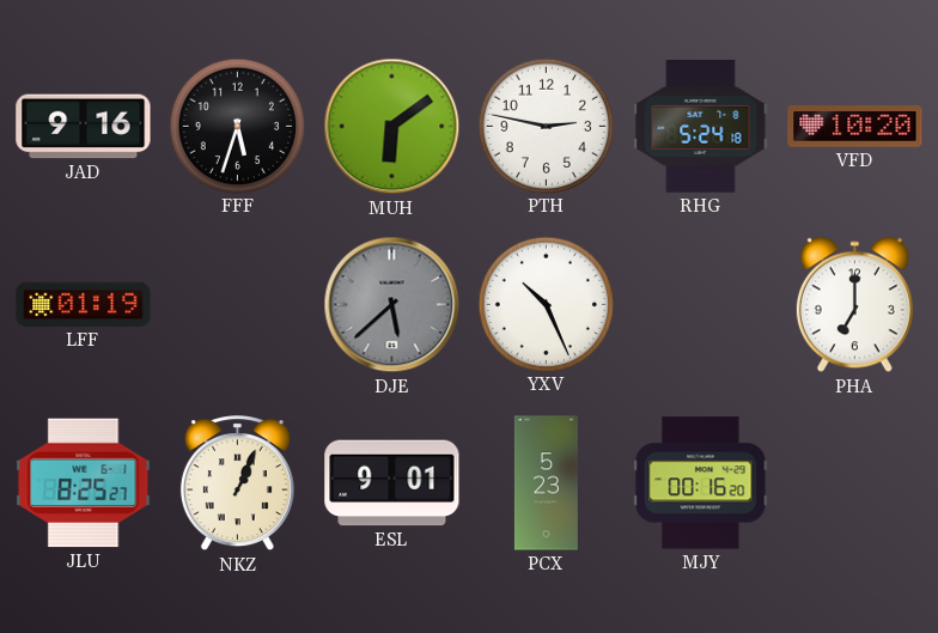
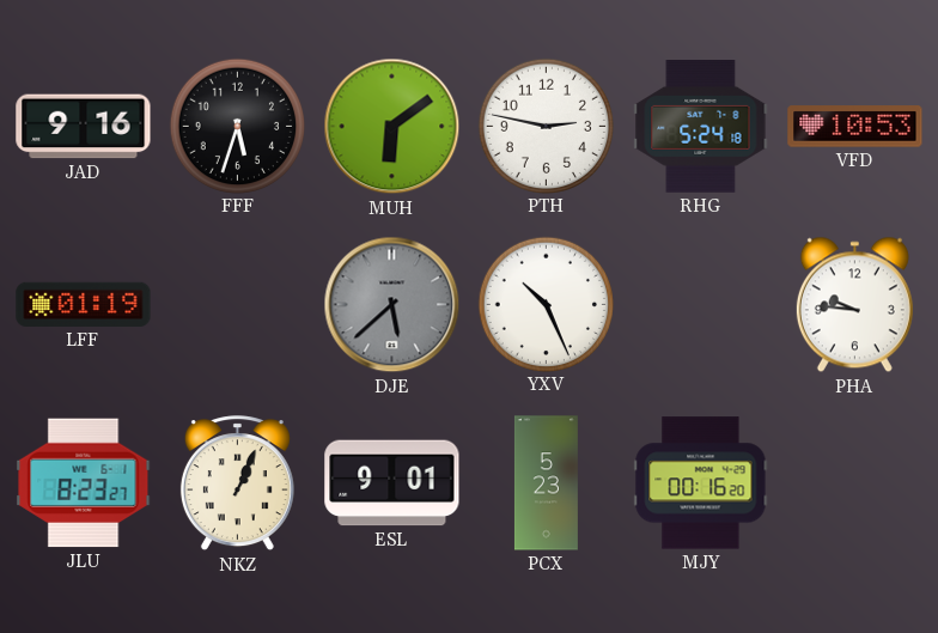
VFD: 10:20 -> 10:53 (855, 127)
PHA: 7:00 -> 9:46 (854, 305)
JLU: 8:25 -> 8:23 (84, 483)
